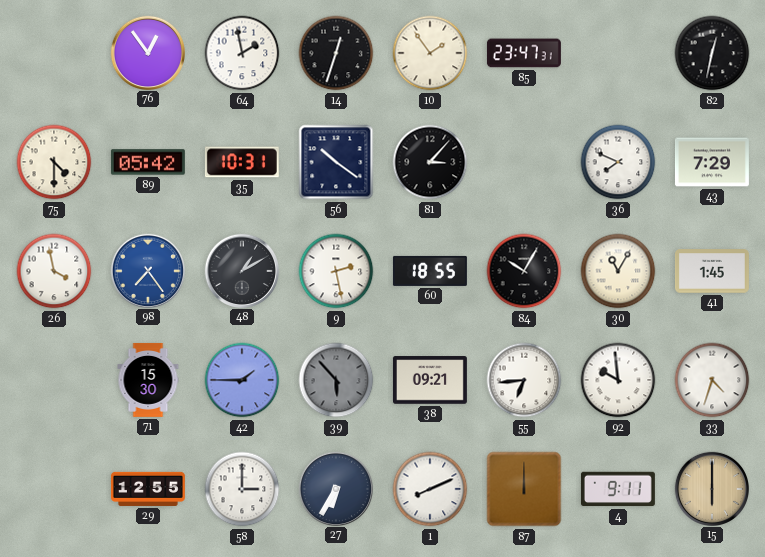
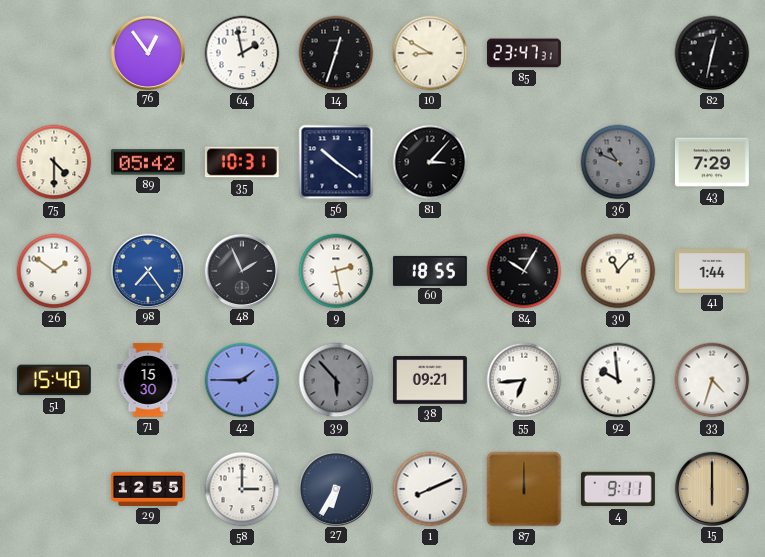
10: 1:54 -> 8:50 (430, 53)
36: 7:49 -> 10:49 (618, 162)
36 dial: white -> grey (618, 162)
26: 3:58 -> 1:51 (54, 271)
48: 1:10 -> 1:56 (241, 270)
30: 11:05 -> 11:07 (618, 271)
41: 1:45 -> 1:44 (712, 271)
51: none -> 15:40 (54, 380)
